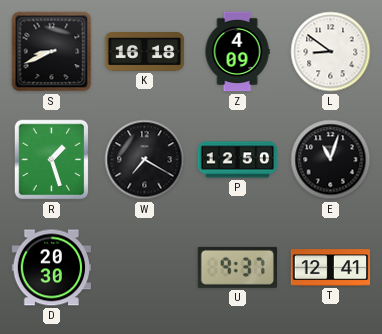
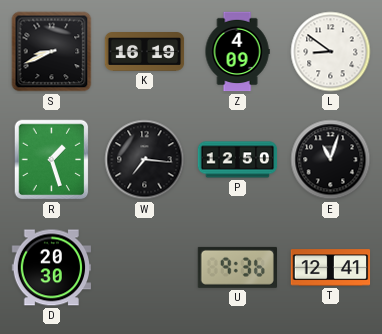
K: 16:18 -> 16:19 (145, 52)
W: 7:20 -> 7:16 (145, 160)
U: 9:37 -> 9:36 (237, 267)
